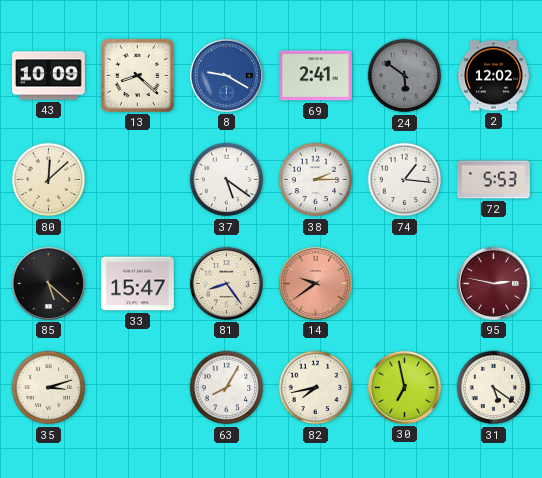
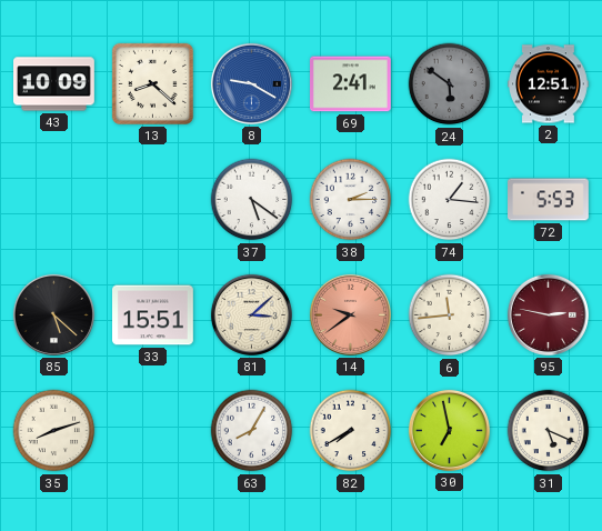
2: 12:02 -> 12:51 (549, 84)
80: 12:08 -> none (49, 180)
33: 15:47 -> 15:51 (153, 315)
81: 8:24 -> 3:08 (251, 314)
6: none -> 11:44 (450, 315)
35: 3:12 -> 8:12 (54, 431)
82: 7:43 -> 7:40 (351, 431)
31: 5:21 -> 5:19 (549, 431)
